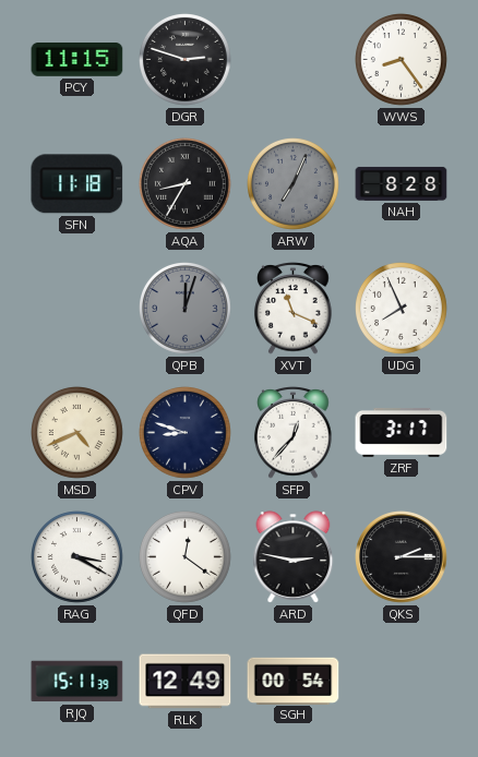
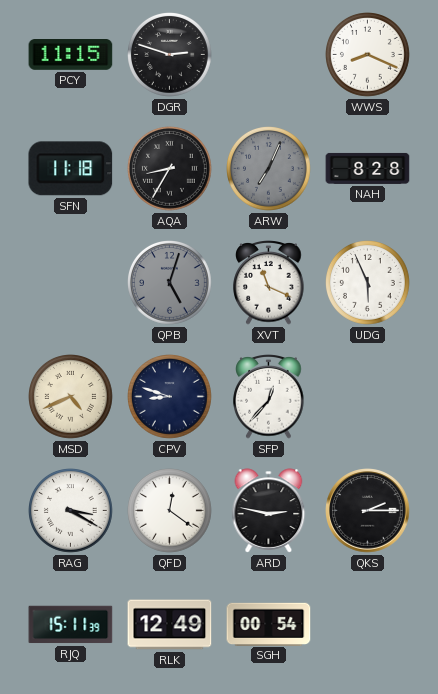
WWS: 8:24 -> 8:19 (368, 55)
QPB: 12:03 -> 5:03 (170, 283)
UDG: 7:56 -> 5:56 (368, 283)
ZRF: 3:17 -> none (402, 433)
